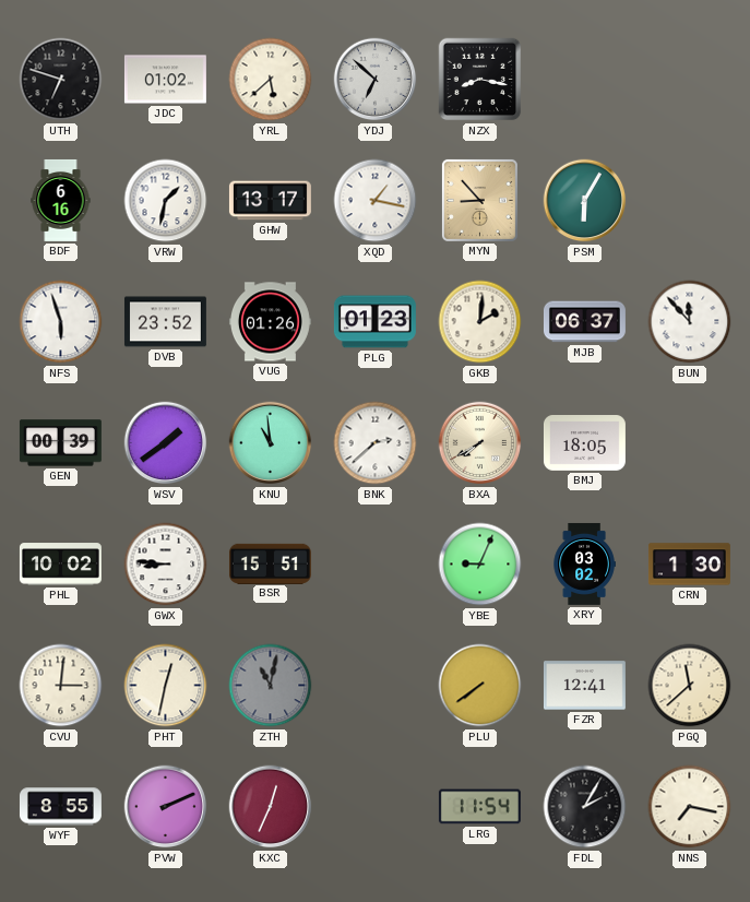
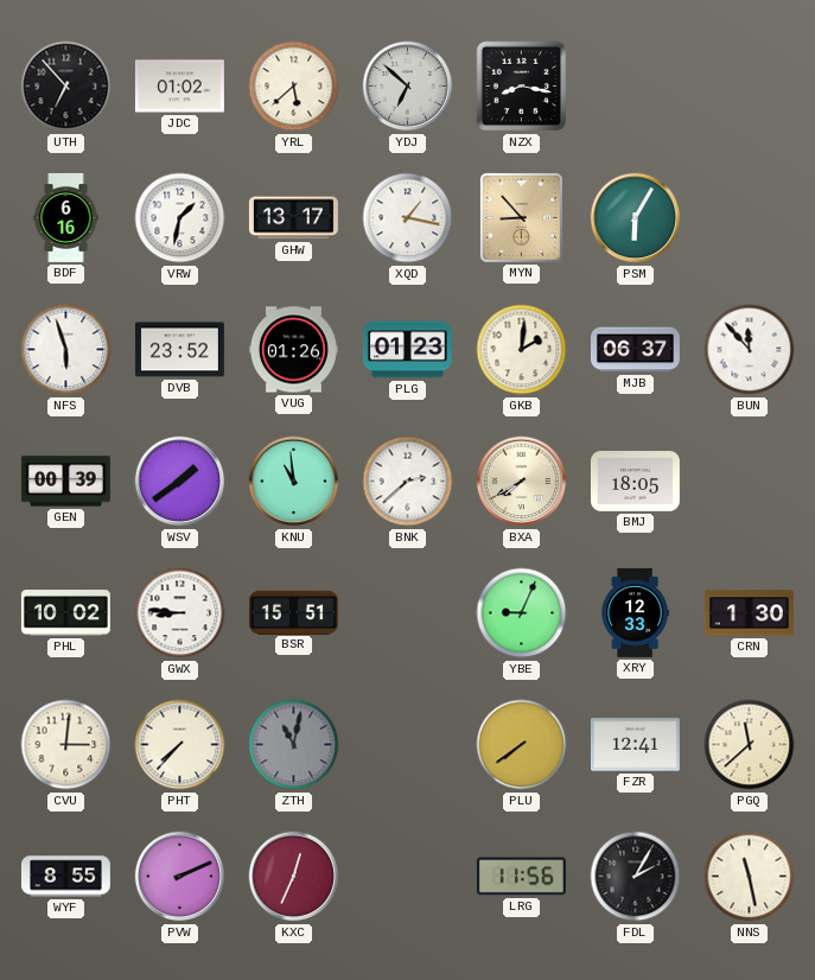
UTH: 6:48 -> 6:53 (66, 87)
XRY: 03:02 -> 12:33 (635, 612)
PHT: 12:32 -> 7:37 (180, 745)
LRG: 11:54 -> 11:56 (521, 877)
NNS: 7:17 -> 11:28 (750, 877)
